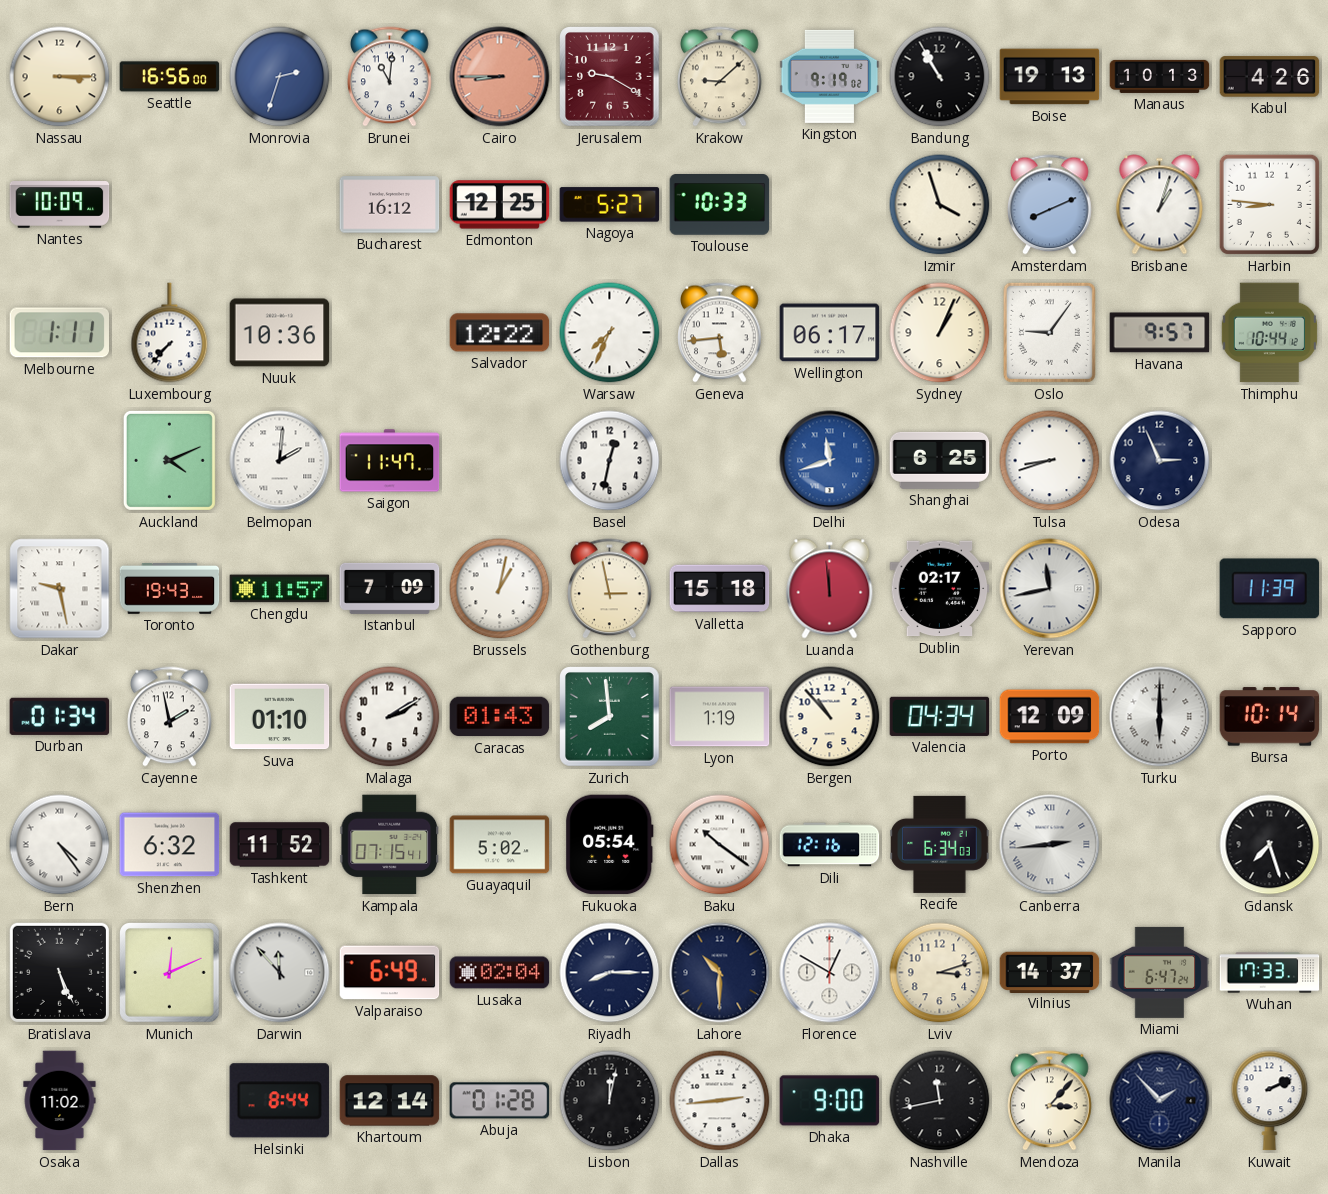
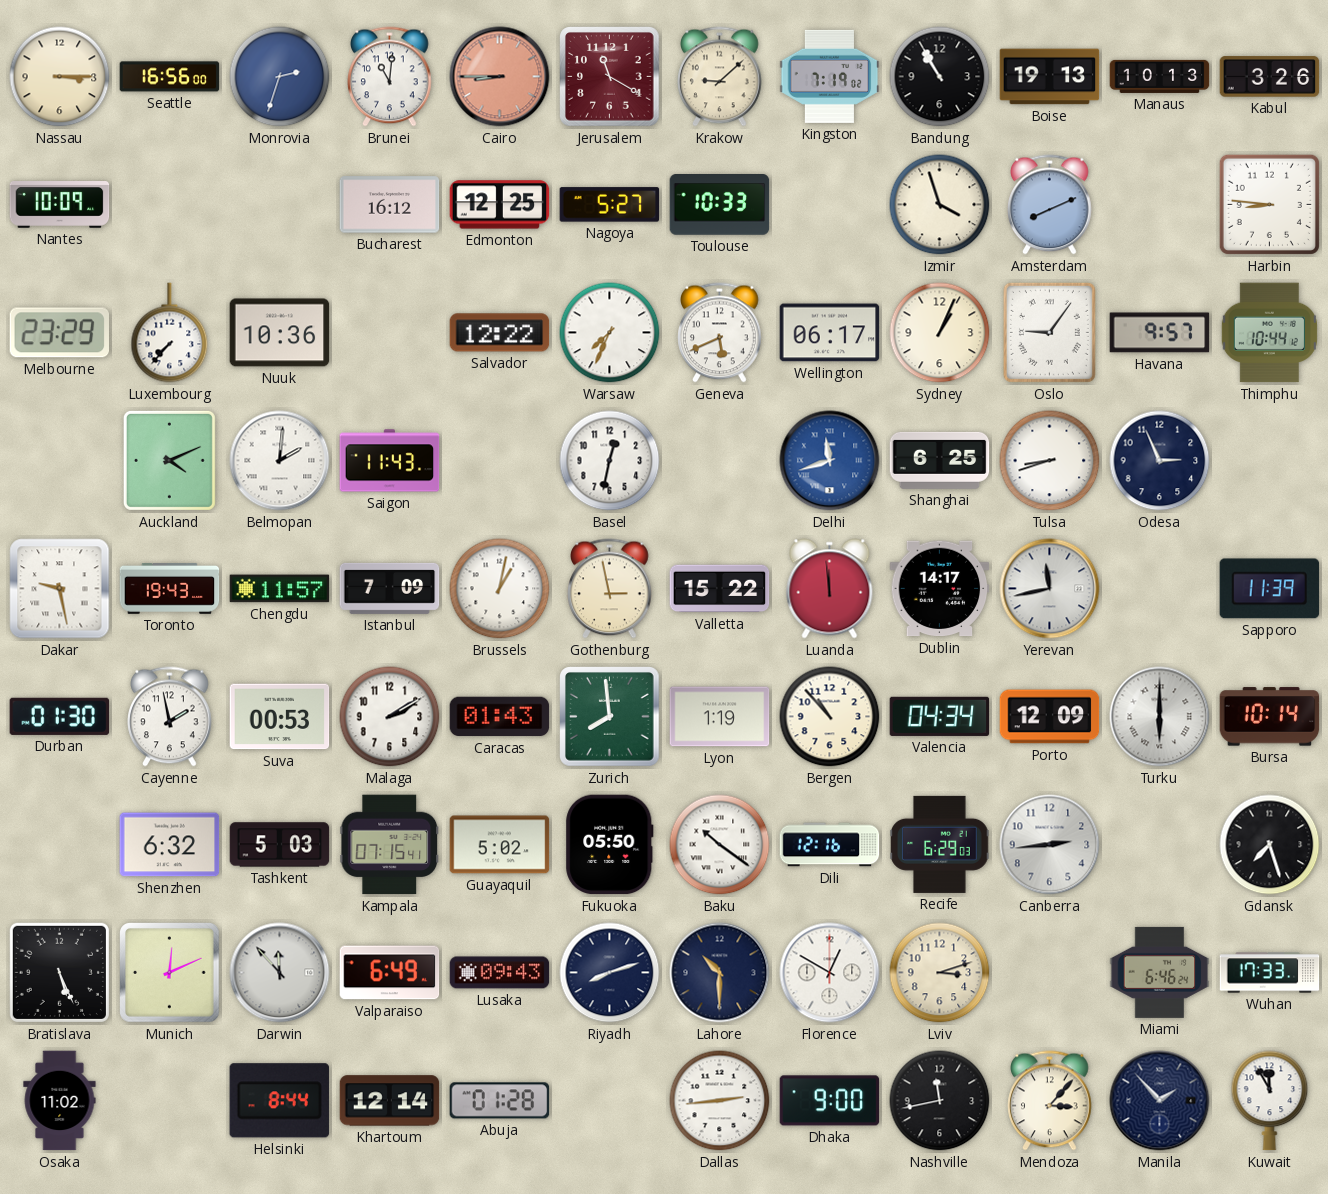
Jerusalem: 9:20 -> 11:20 (610, 77)
Kingston: 9:19 -> 7:19 (830, 76)
Kabul: 4:26 -> 3:26 (1270, 77)
Brisbane: 1:03 -> none (1160, 205)
Melbourne: 1:11 -> 23:29 (59, 333)
Geneva: 5:44 -> 5:41 (720, 333)
Saigon: 11:47 -> 11:43 (390, 461)
Valletta: 15:18 -> 15:22 (720, 589)
Dublin: 02:17 -> 14:17 (940, 589)
Durban: 01:34 -> 01:30 (60, 716)
Suva: 01:10 -> 00:53 (280, 717)
Bern: 4:24 -> none (60, 845)
Tashkent: 11:52 -> 5:03 (280, 845)
Fukuoka: 05:54 -> 05:50 (610, 845)
Recife: 6:34 -> 6:29 (940, 844)
Canberra numerals: Roman -> Arabic (1050, 845)
Lusaka: 02:04 -> 09:43 (500, 973)
Riyadh: 8:15 -> 8:12 (610, 973)
Vilnius: 14:37 -> none (1050, 972)
Miami: 6:47 -> 6:46 (1160, 972)
Lisbon: 12:02 -> none (610, 1101)
Kuwait: 2:11 -> 11:55 (1270, 1101)
